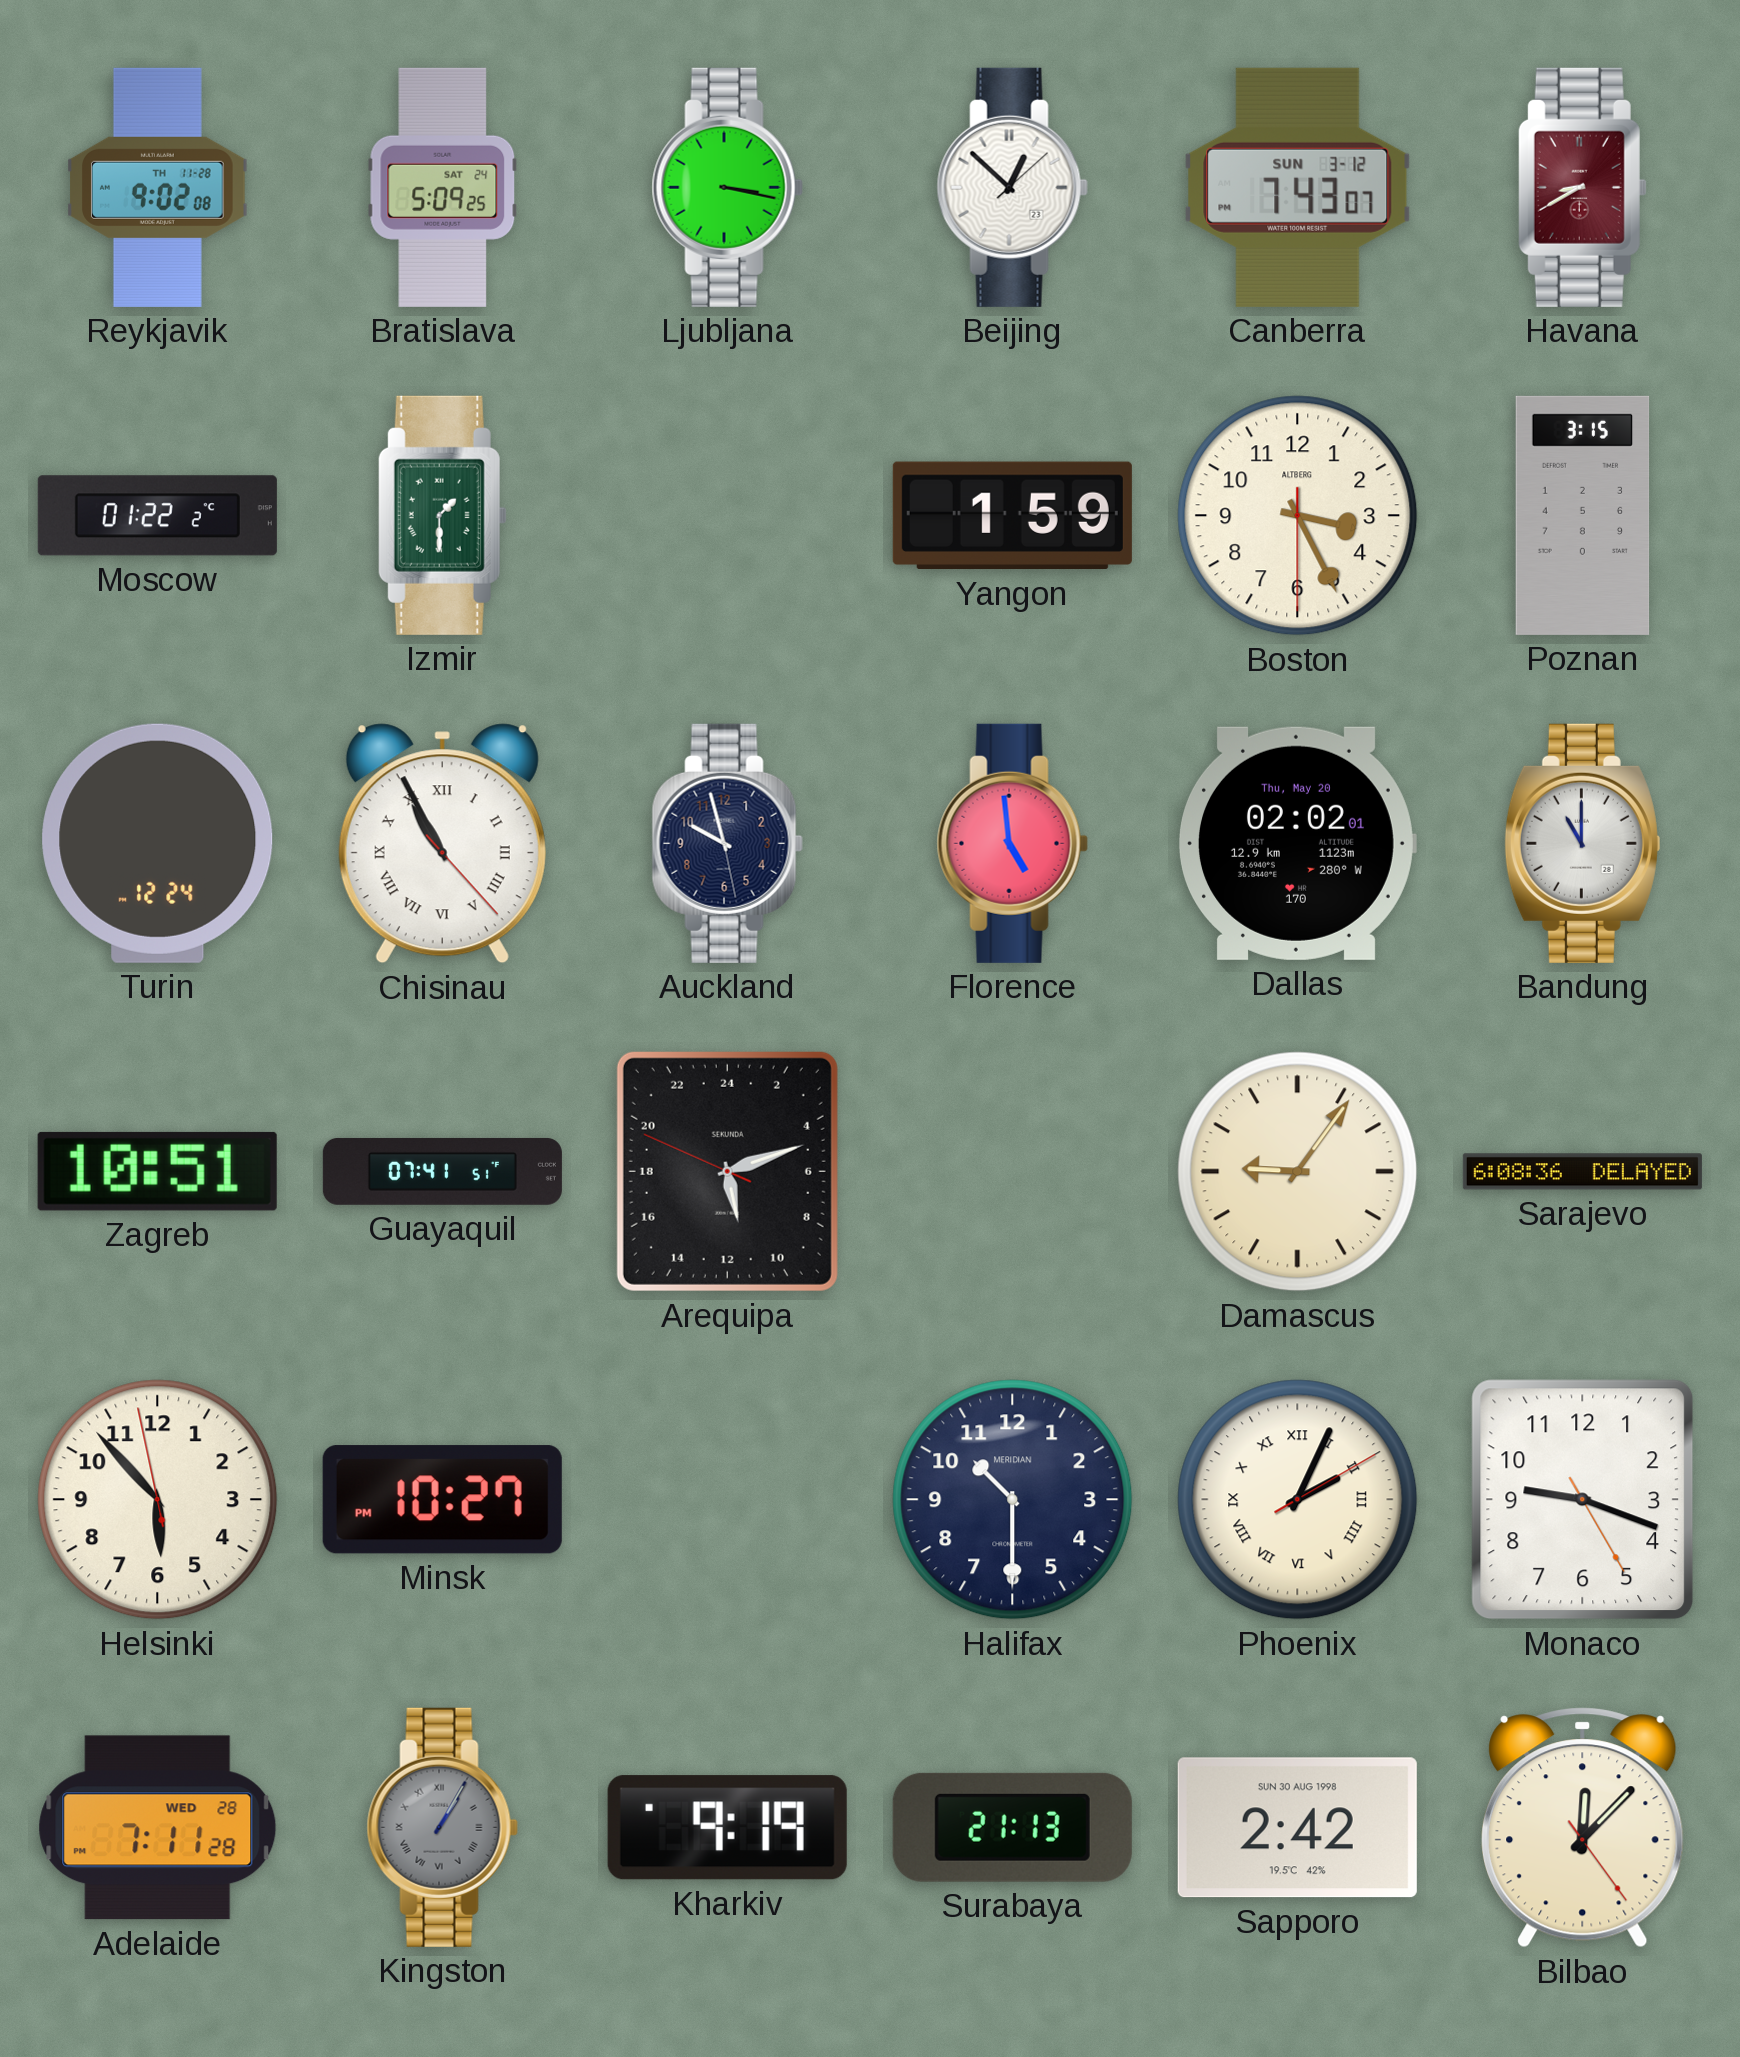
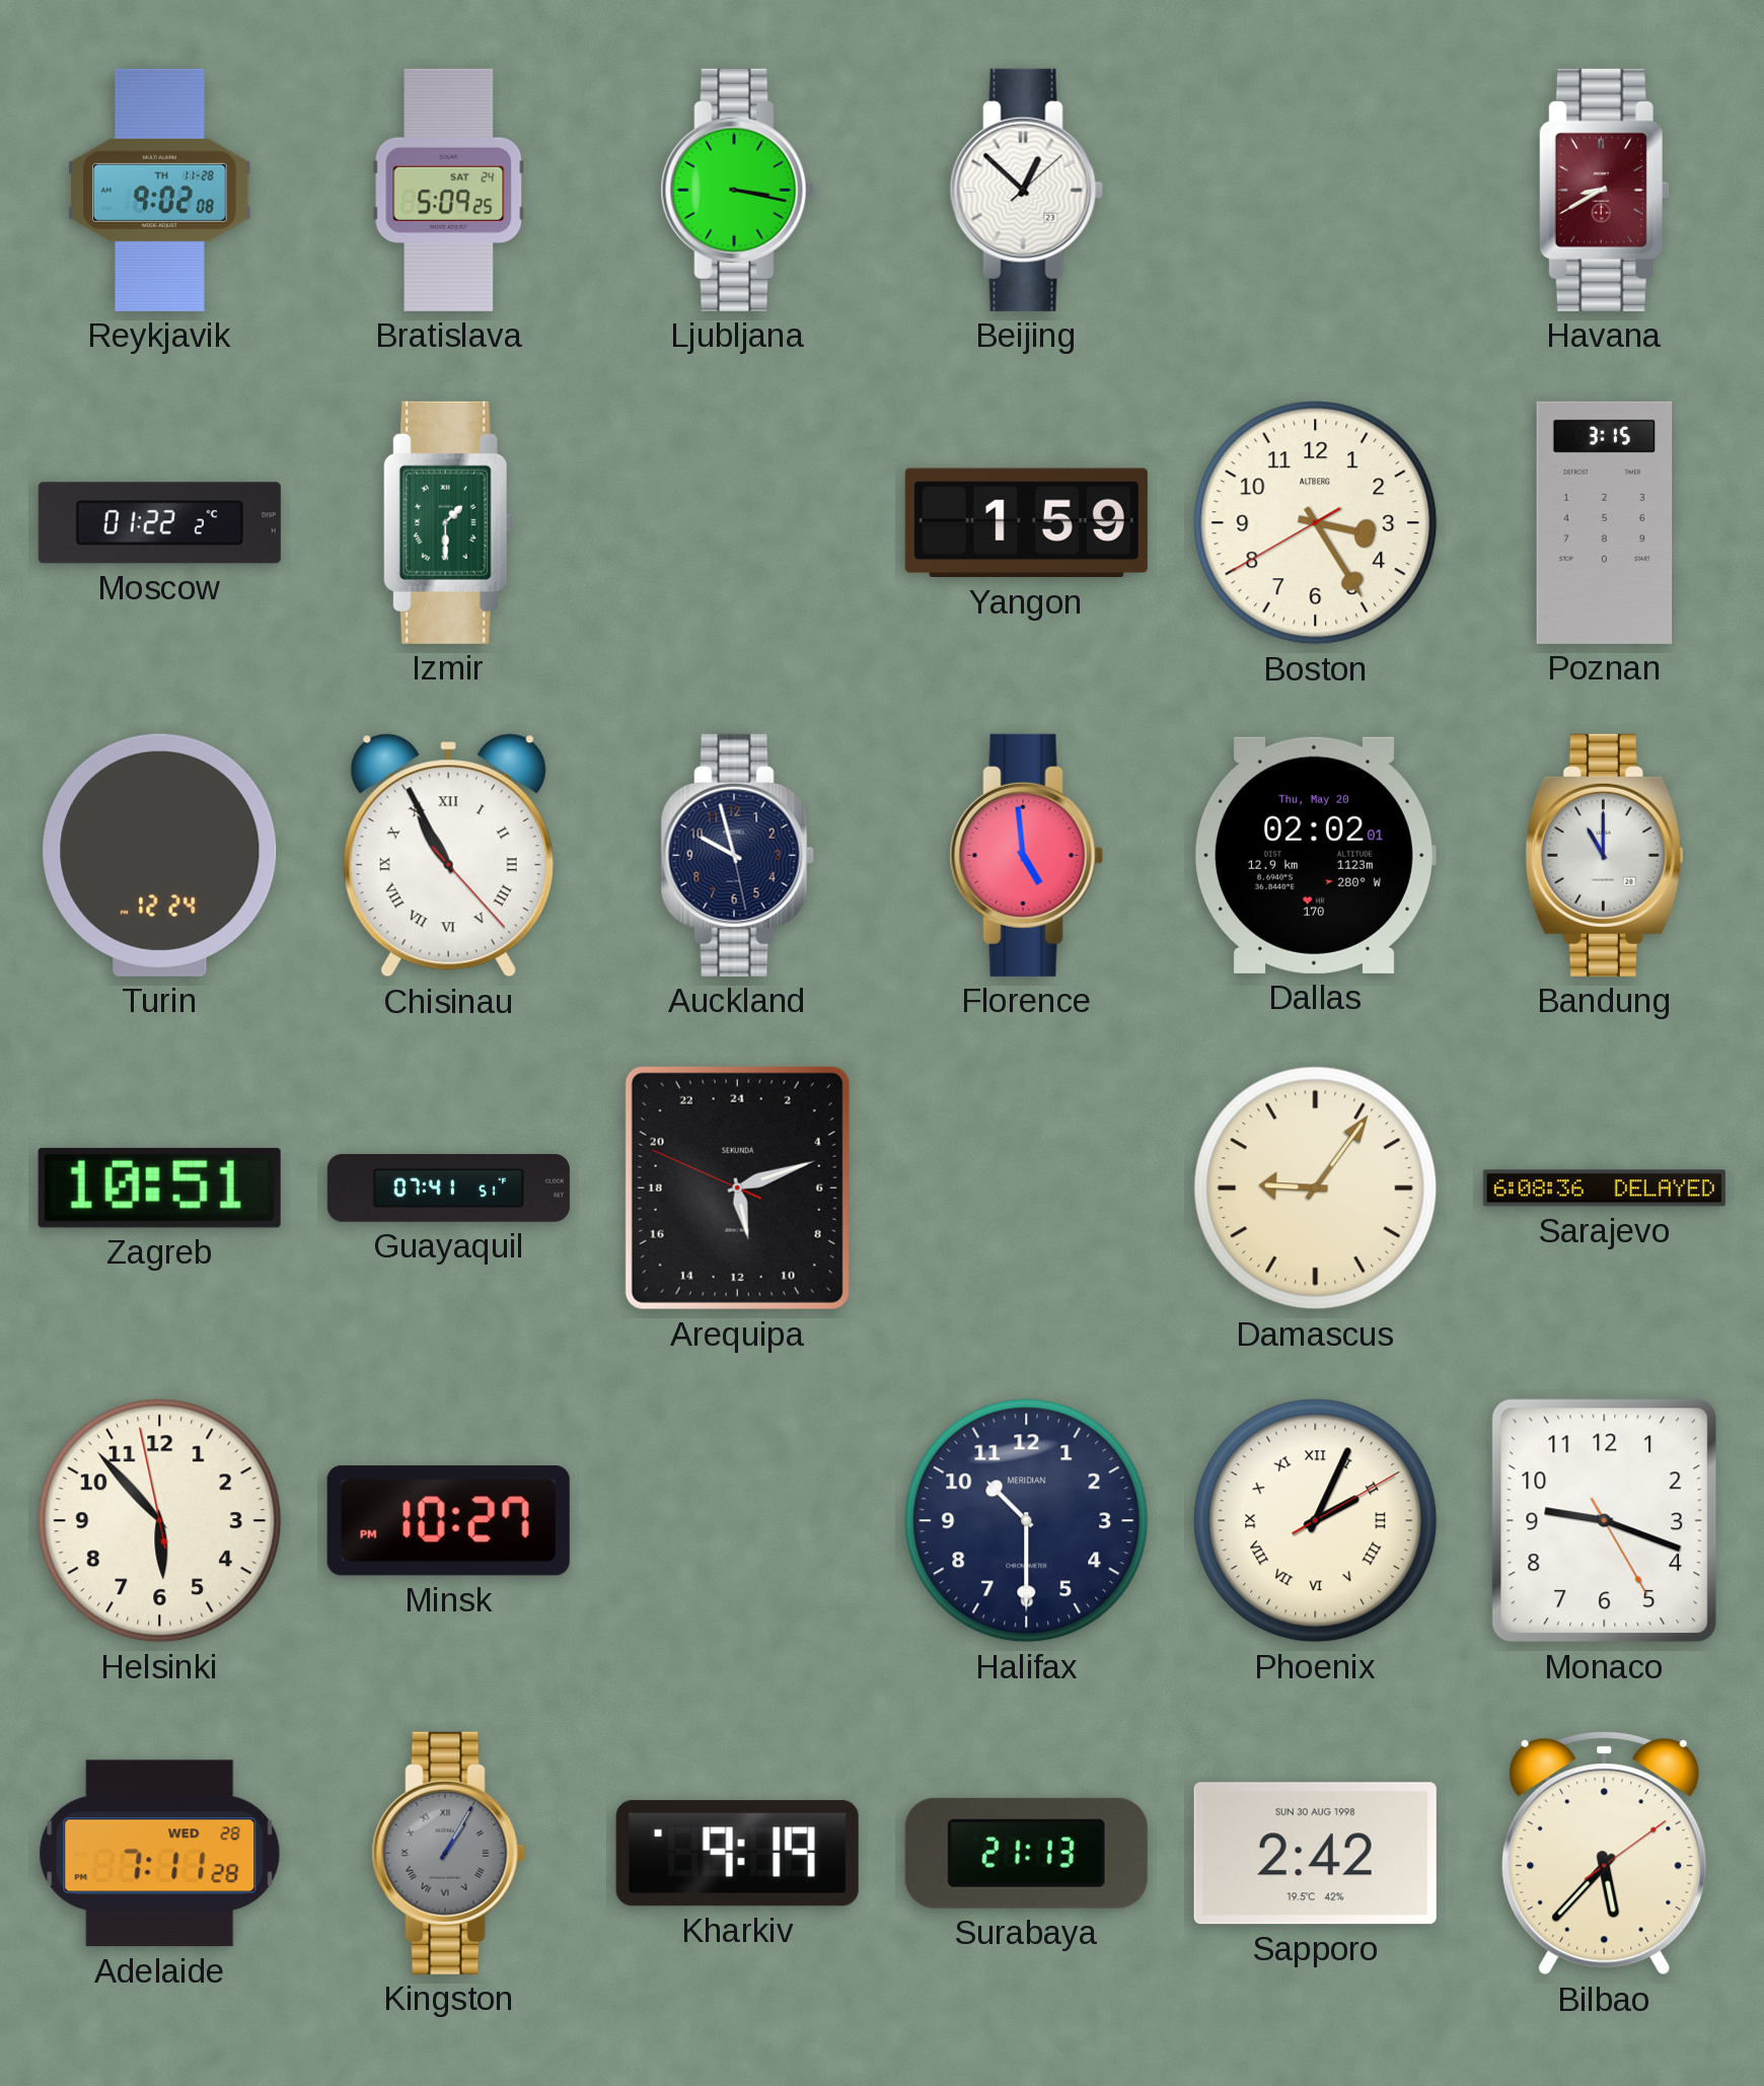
Canberra: 7:43 -> none (1298, 187)
Boston: 3:25 -> 3:24 (1316, 523)
Bilbao: 12:07 -> 5:37 (1605, 1854)
